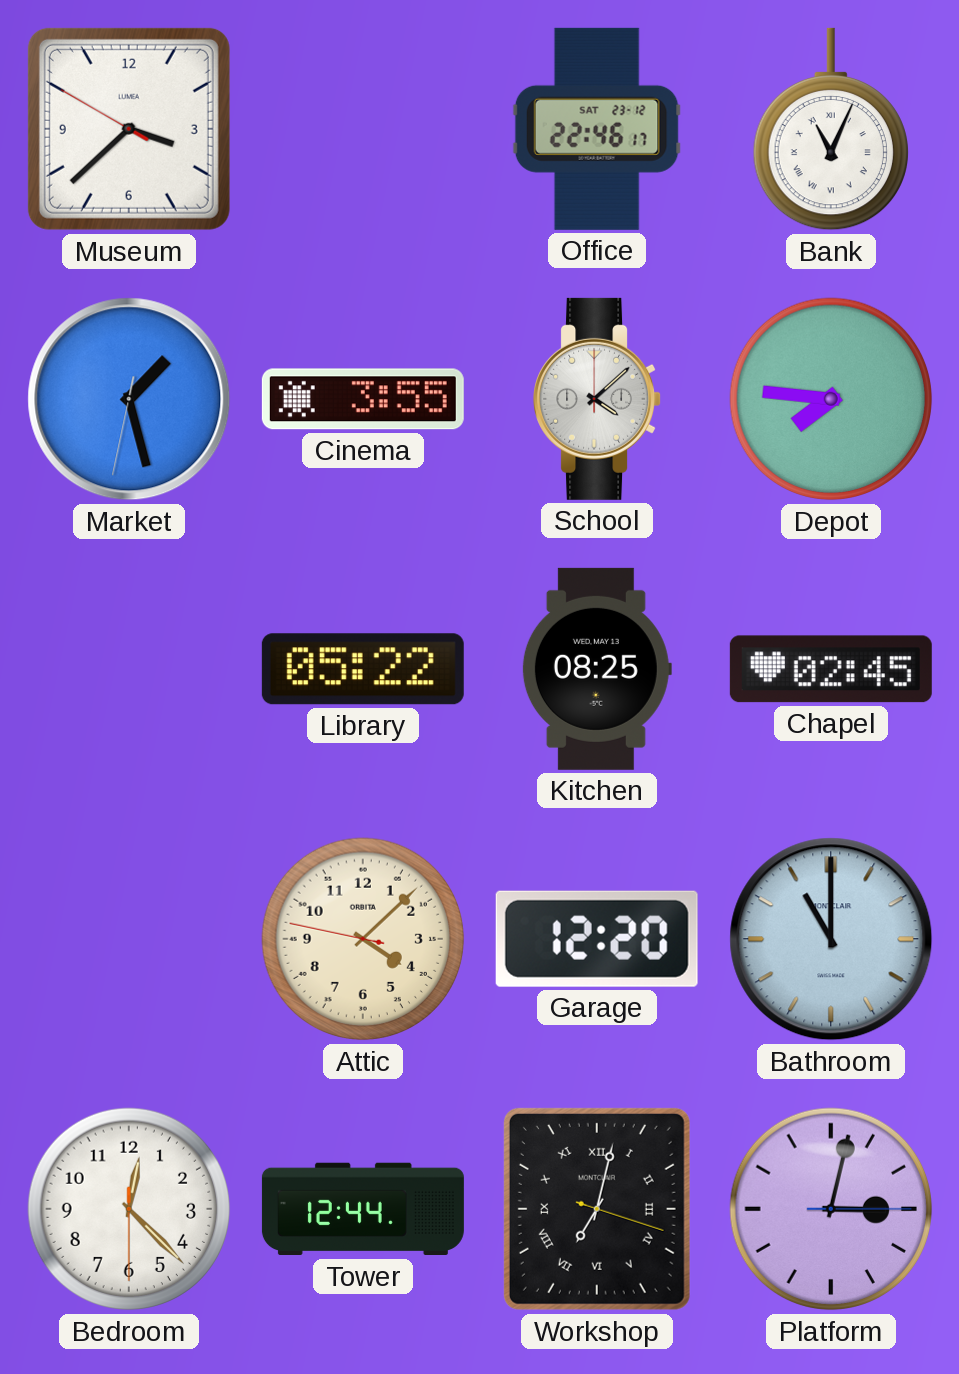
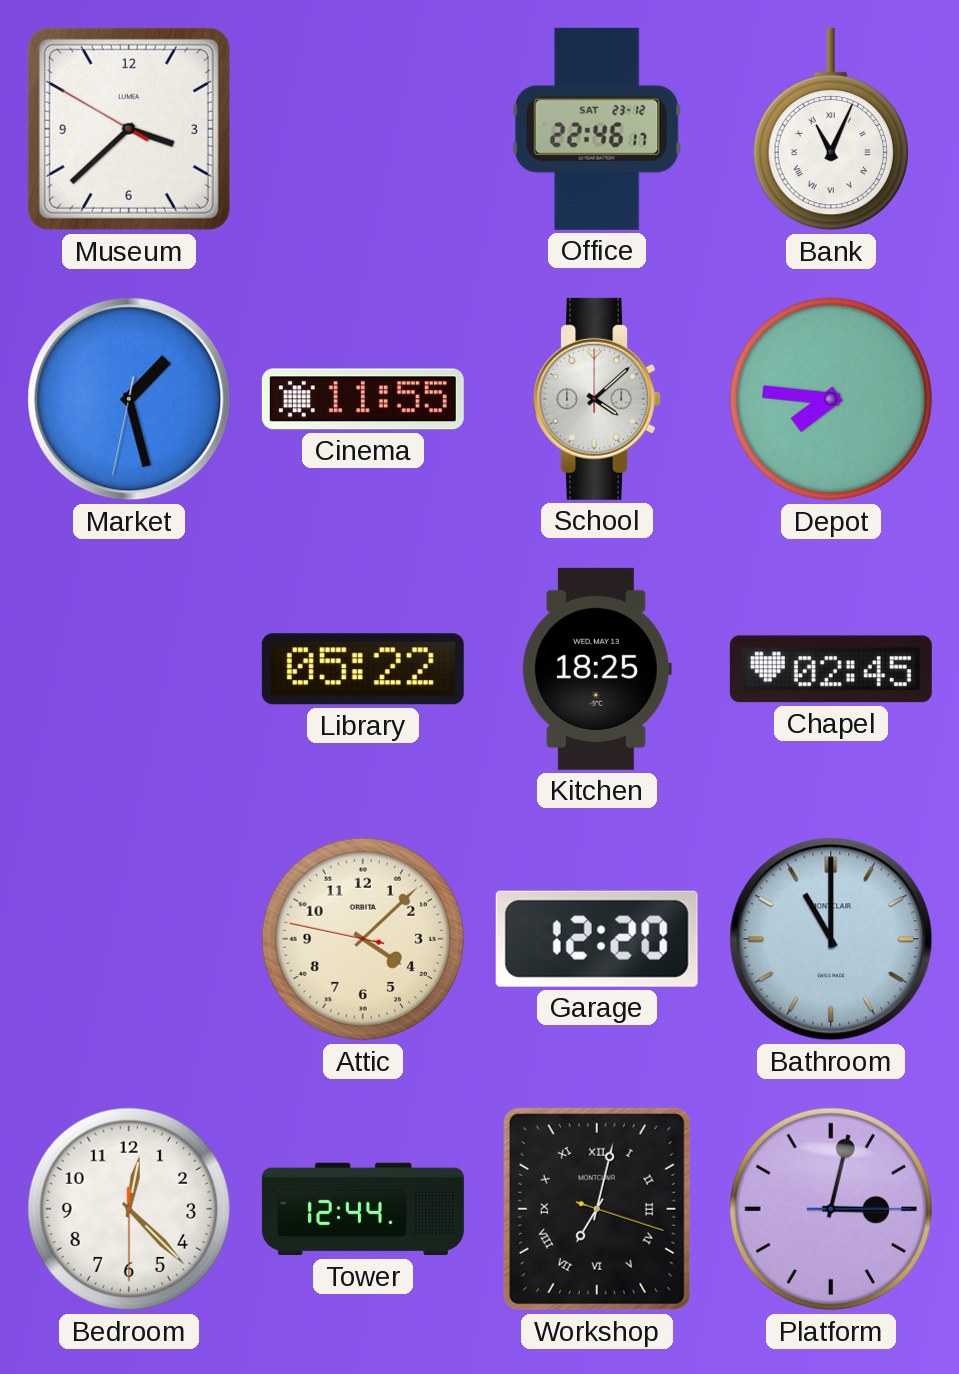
Cinema: 3:55 -> 11:55 (363, 399)
Kitchen: 08:25 -> 18:25 (596, 669)
